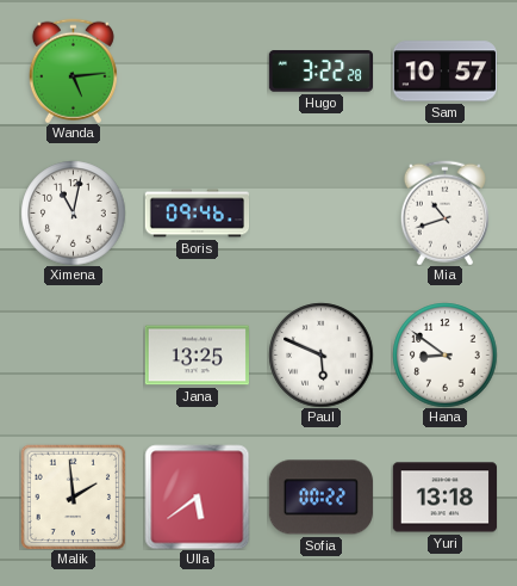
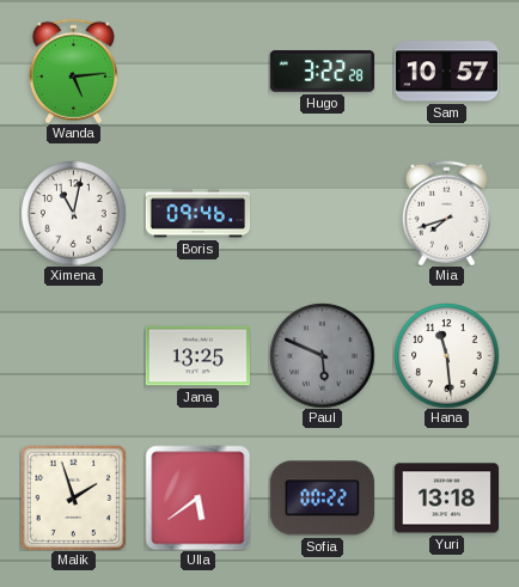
Mia: 10:42 -> 7:42 (446, 213)
Paul dial: white -> grey (322, 355)
Hana: 8:51 -> 11:29 (446, 355)
Malik: 1:59 -> 1:57 (73, 497)
